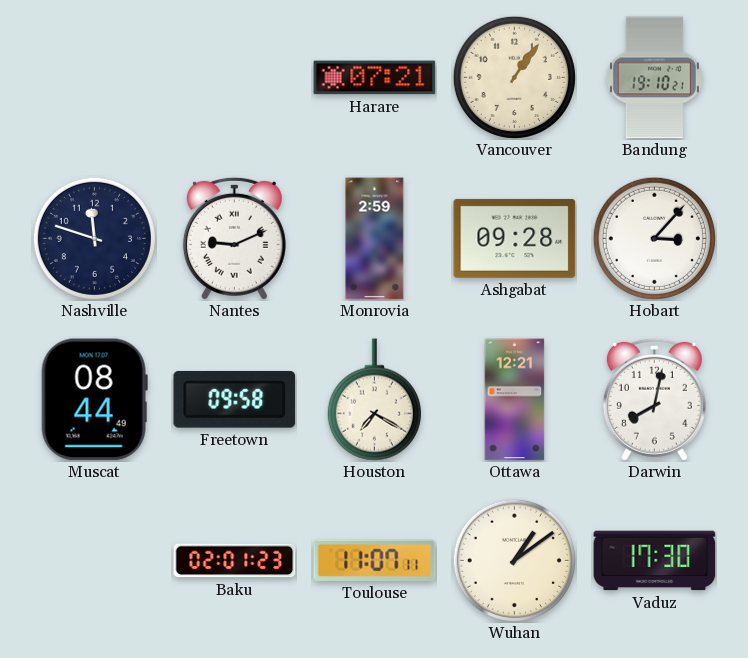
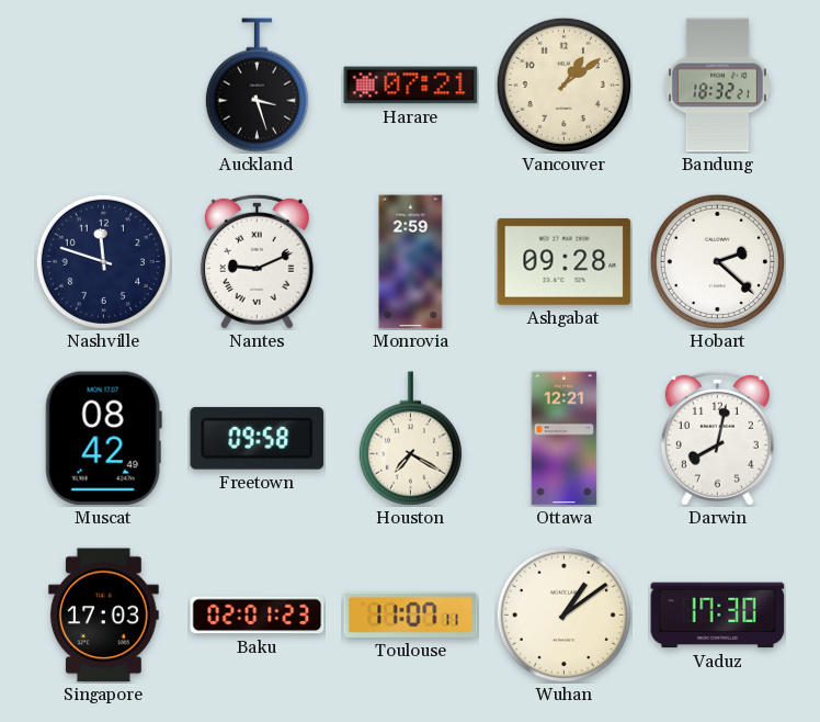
Auckland: none -> 3:27 (257, 86)
Vancouver: 1:06 -> 1:09 (563, 84)
Bandung: 19:10 -> 18:32 (717, 86)
Hobart: 3:07 -> 2:22 (717, 261)
Muscat: 08:44 -> 08:42 (103, 439)
Singapore: none -> 17:03 (104, 616)
